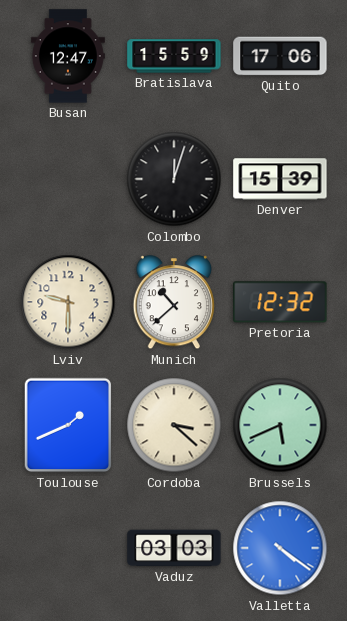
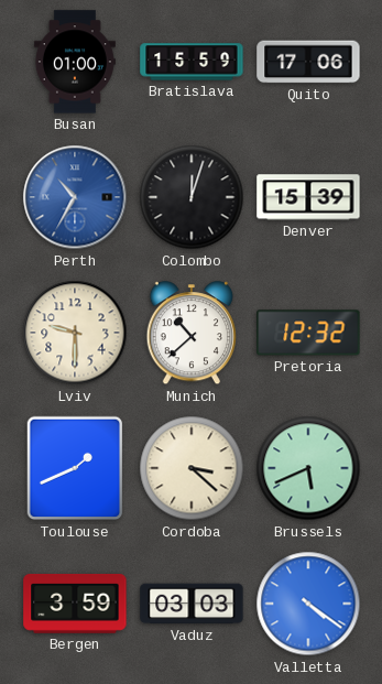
Busan: 12:47 -> 01:00 (75, 62)
Perth: none -> 10:35 (75, 197)
Bergen: none -> 3:59 (75, 604)
